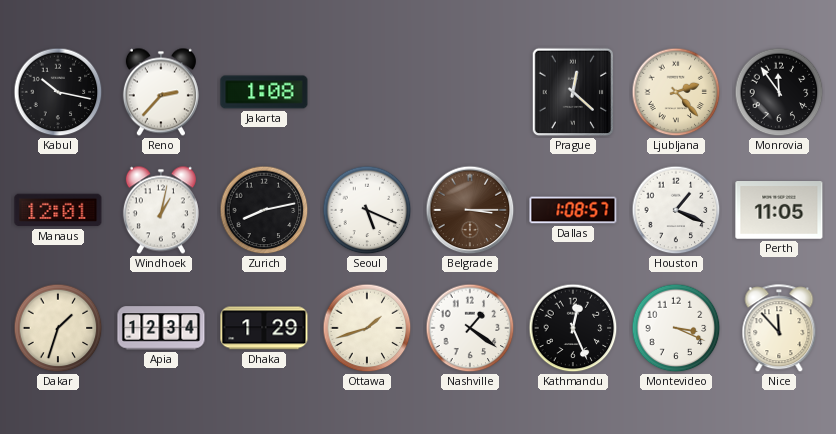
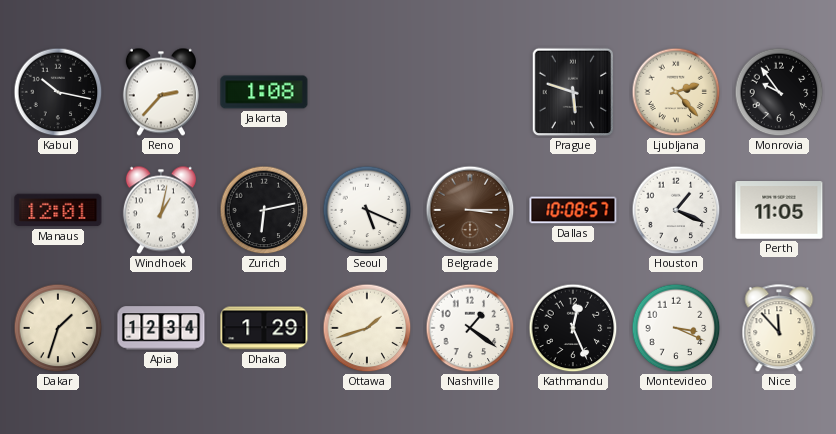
Prague: 12:22 -> 5:48 (573, 92)
Monrovia: 11:54 -> 9:54 (779, 92)
Zurich: 8:13 -> 6:13 (264, 210)
Dallas: 1:08 -> 10:08 (573, 210)
